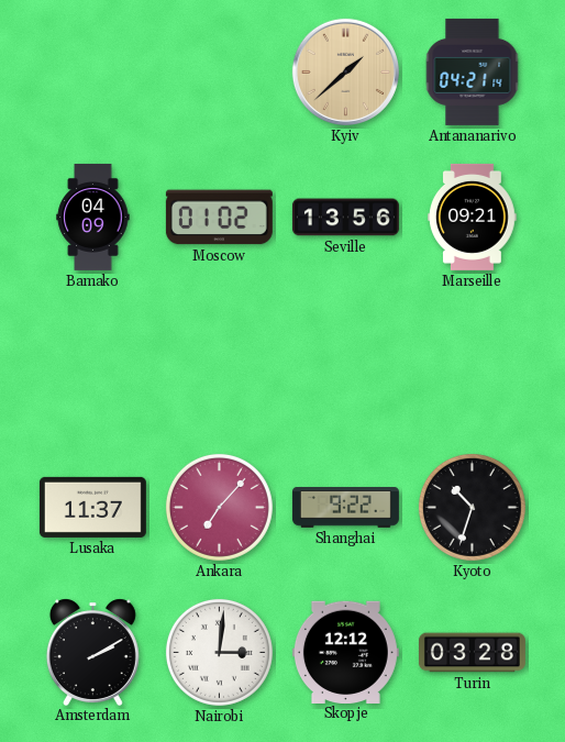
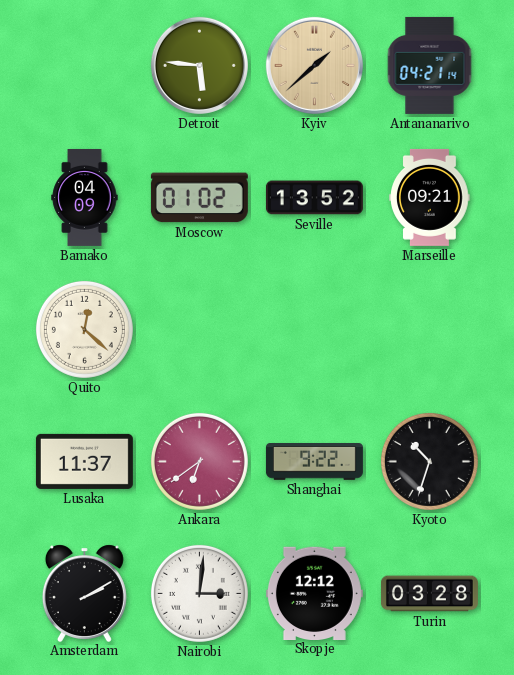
Detroit: none -> 5:46 (199, 65)
Seville: 13:56 -> 13:52 (314, 198)
Quito: none -> 12:22 (84, 329)
Ankara: 7:07 -> 6:39 (199, 461)
